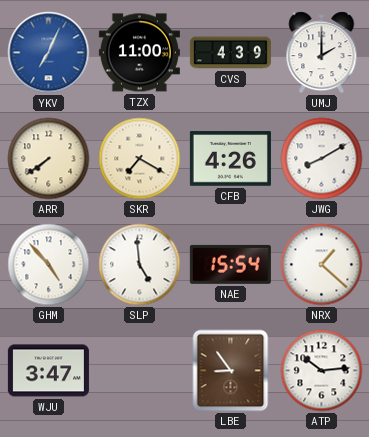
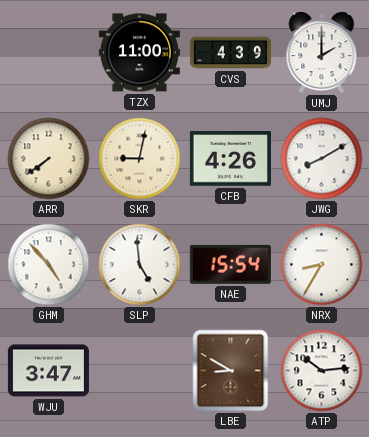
YKV: 7:04 -> none (49, 53)
SKR: 7:20 -> 9:02 (140, 159)
NRX: 1:22 -> 8:35 (322, 265)
LBE: 8:54 -> 8:50 (231, 371)
